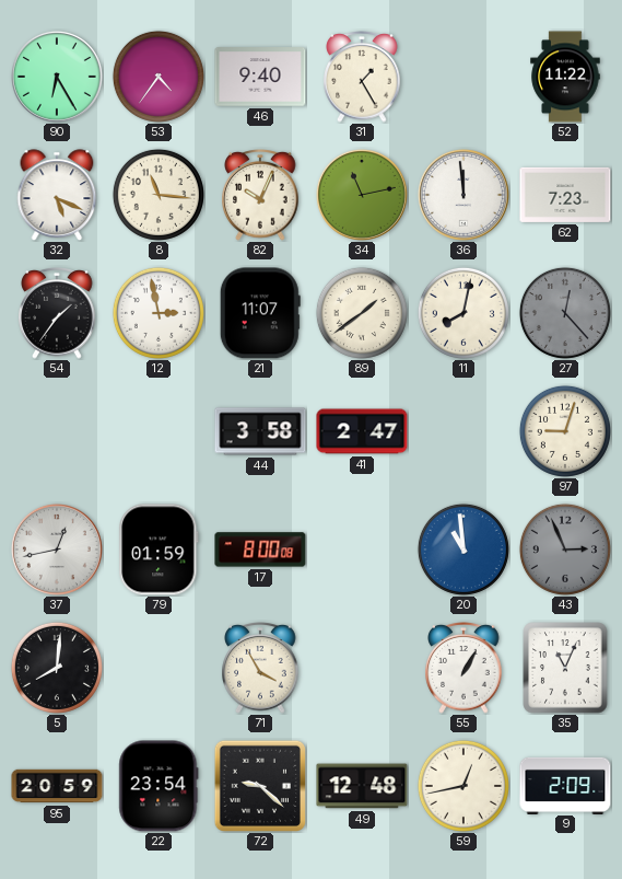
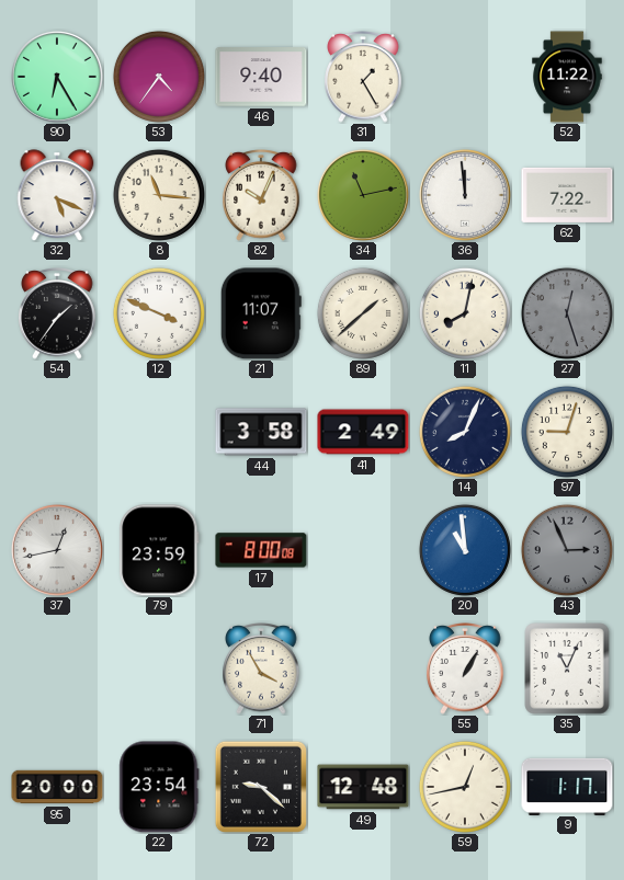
62: 7:23 -> 7:22 (567, 195)
12: 2:58 -> 3:49 (159, 313)
89: 1:39 -> 1:38 (363, 313)
27: 12:23 -> 12:27 (567, 313)
41: 2:47 -> 2:49 (363, 432)
14: none -> 8:04 (465, 432)
79: 01:59 -> 23:59 (159, 550)
5: 8:01 -> none (57, 668)
95: 20:59 -> 20:00 (57, 787)
9: 2:09 -> 1:17 (567, 786)
